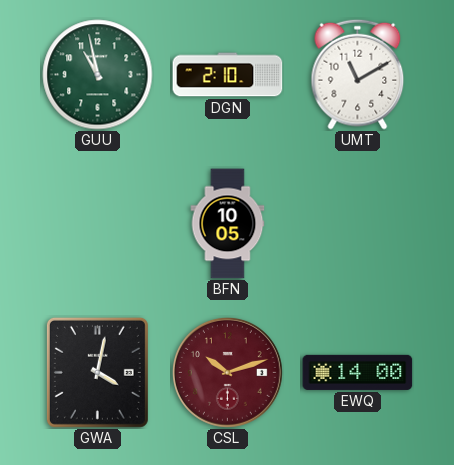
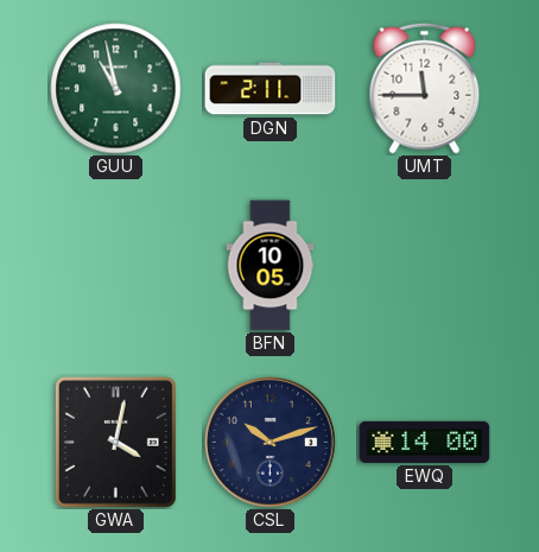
DGN: 2:10 -> 2:11 (271, 89)
UMT: 11:10 -> 11:45 (425, 88)
CSL dial: burgundy -> navy (269, 442)
